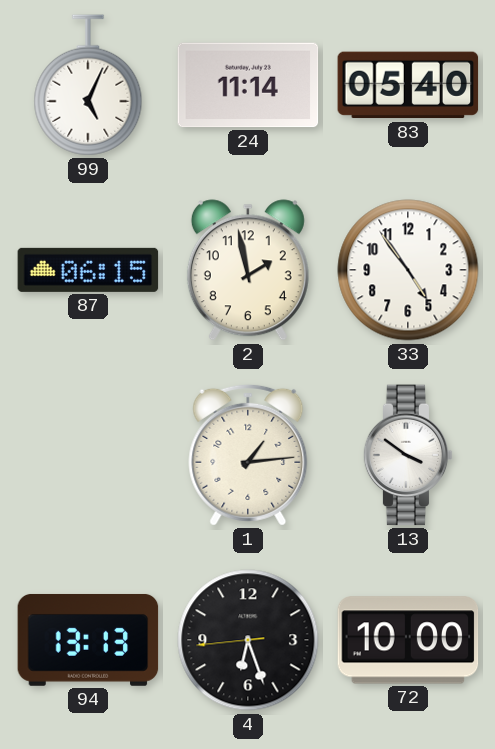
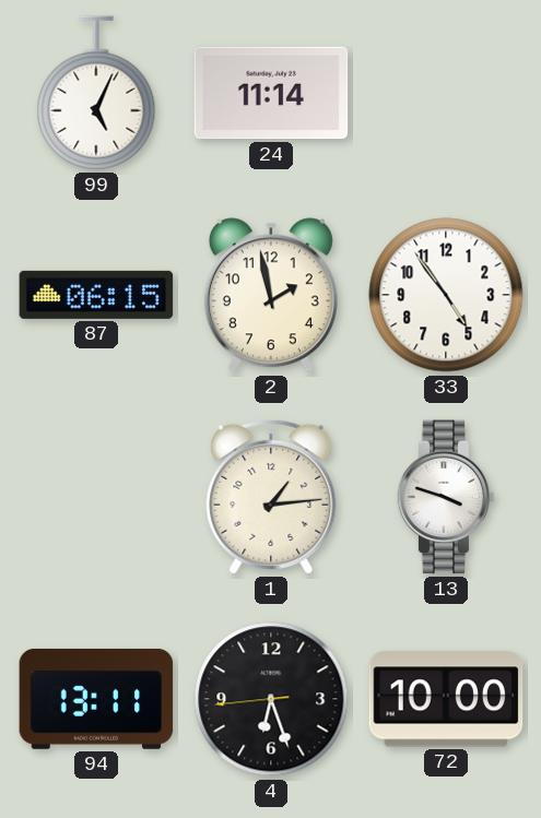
83: 05:40 -> none (408, 85)
13: 3:51 -> 3:48 (446, 497)
94: 13:13 -> 13:11 (96, 699)
